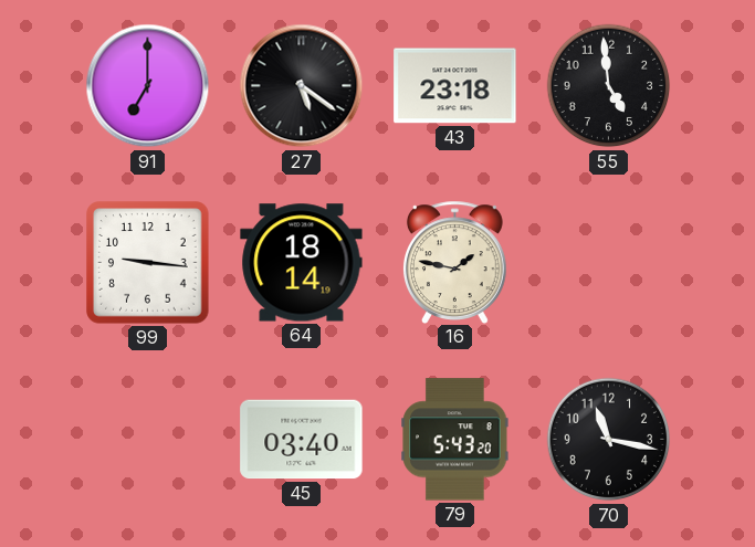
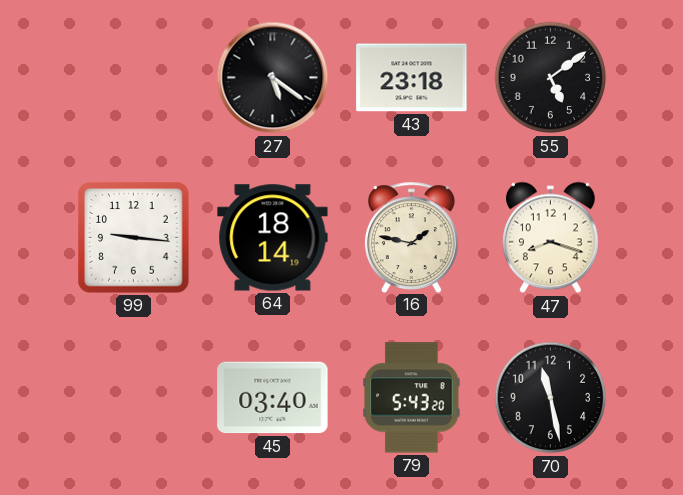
91: 7:00 -> none (148, 86)
55: 4:59 -> 5:09 (551, 78)
47: none -> 8:18 (550, 238)
70: 11:17 -> 11:28 (551, 398)
